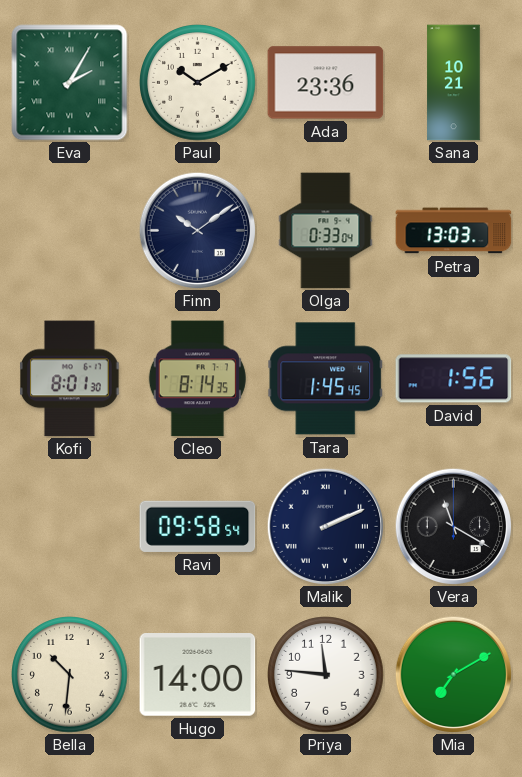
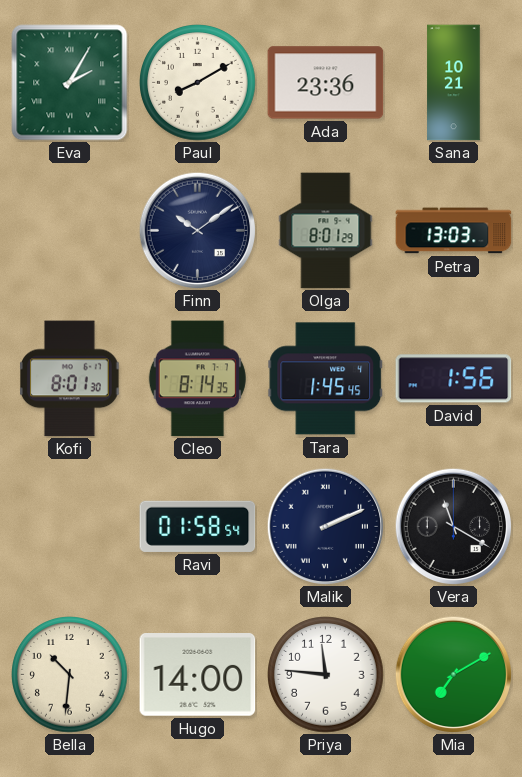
Paul: 10:10 -> 8:10 (198, 83)
Olga: 0:33 -> 8:01 (326, 231)
Ravi: 09:58 -> 01:58 (198, 526)
